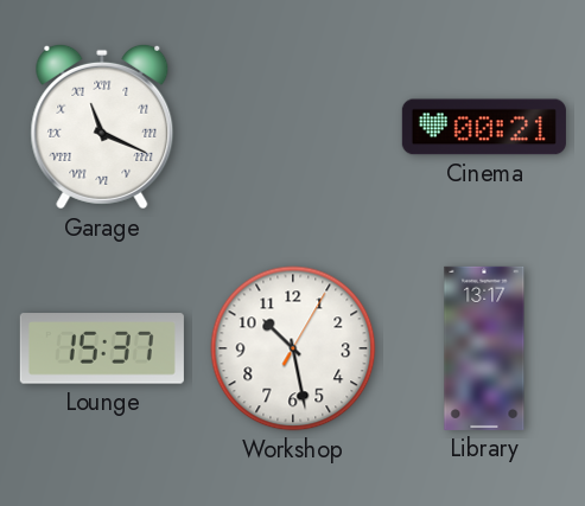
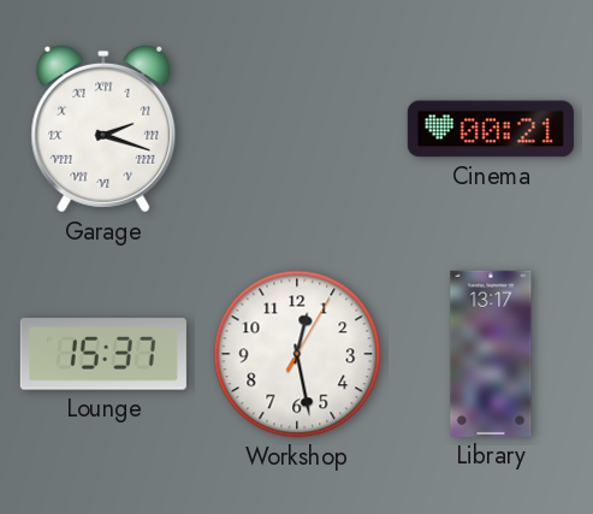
Garage: 11:19 -> 2:18 (103, 129)
Workshop: 10:28 -> 12:28 (297, 354)
